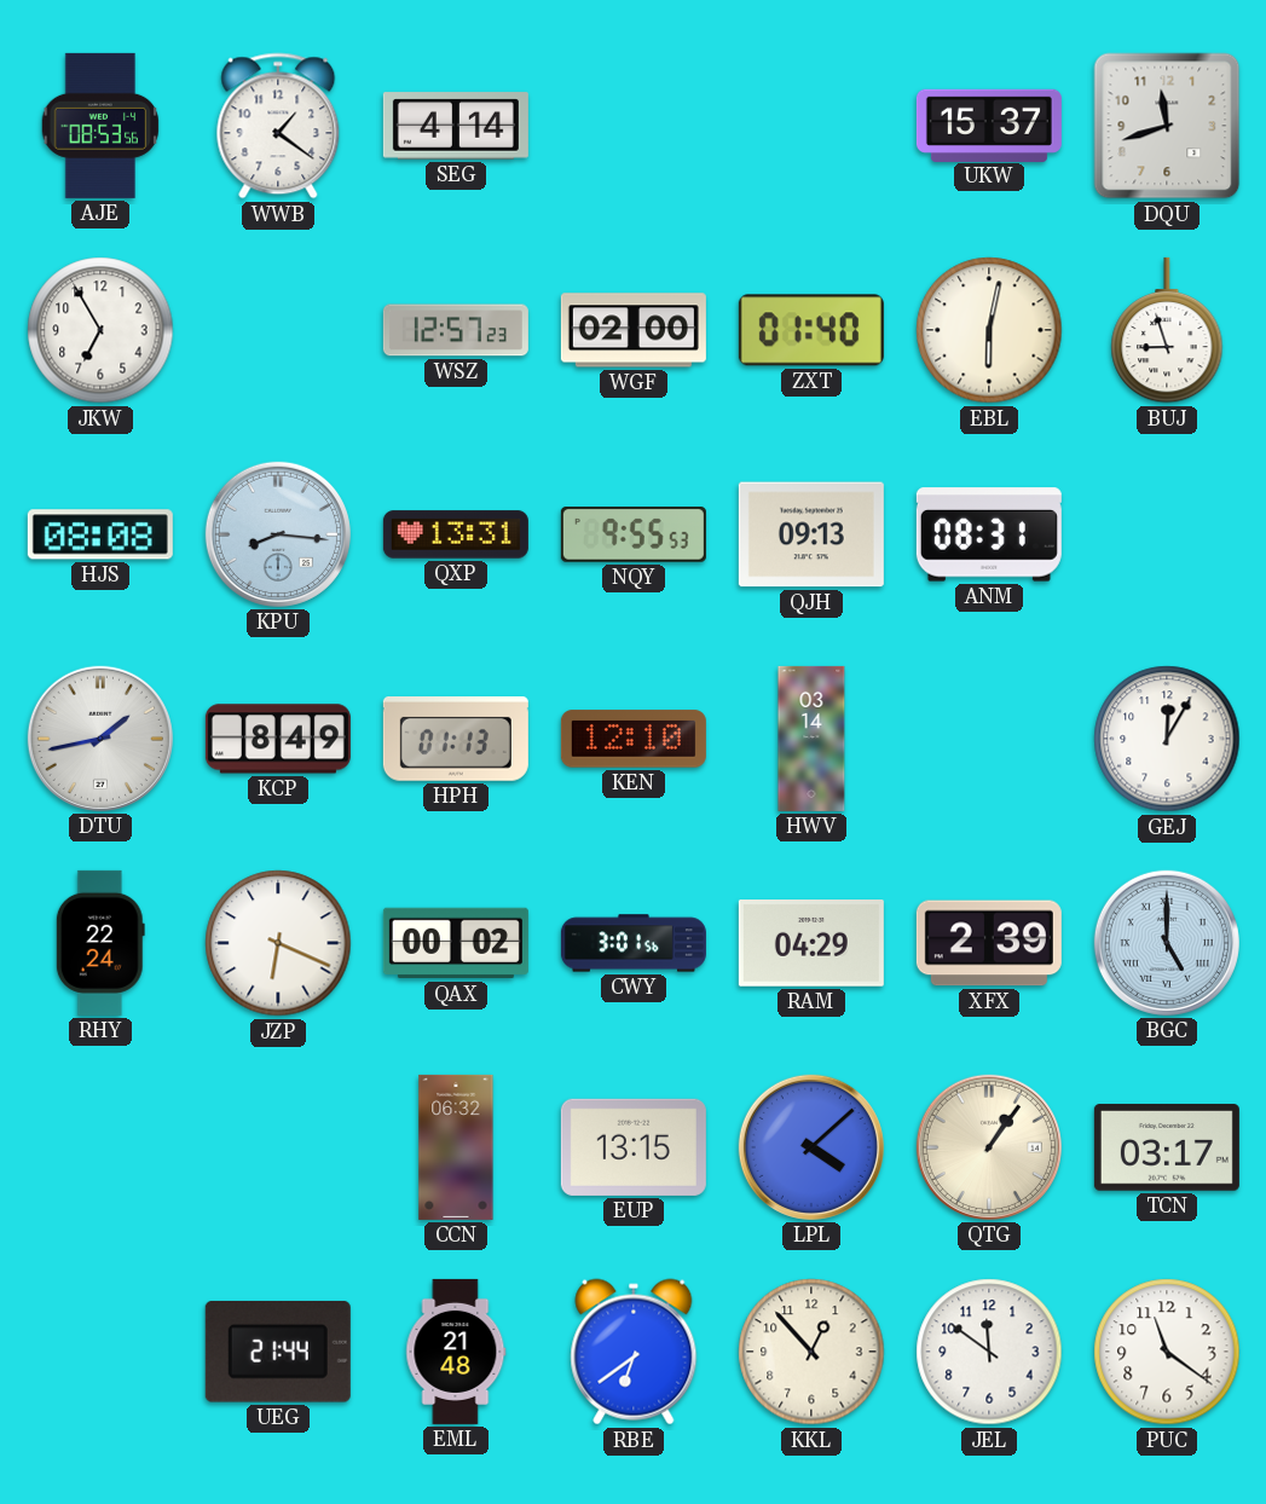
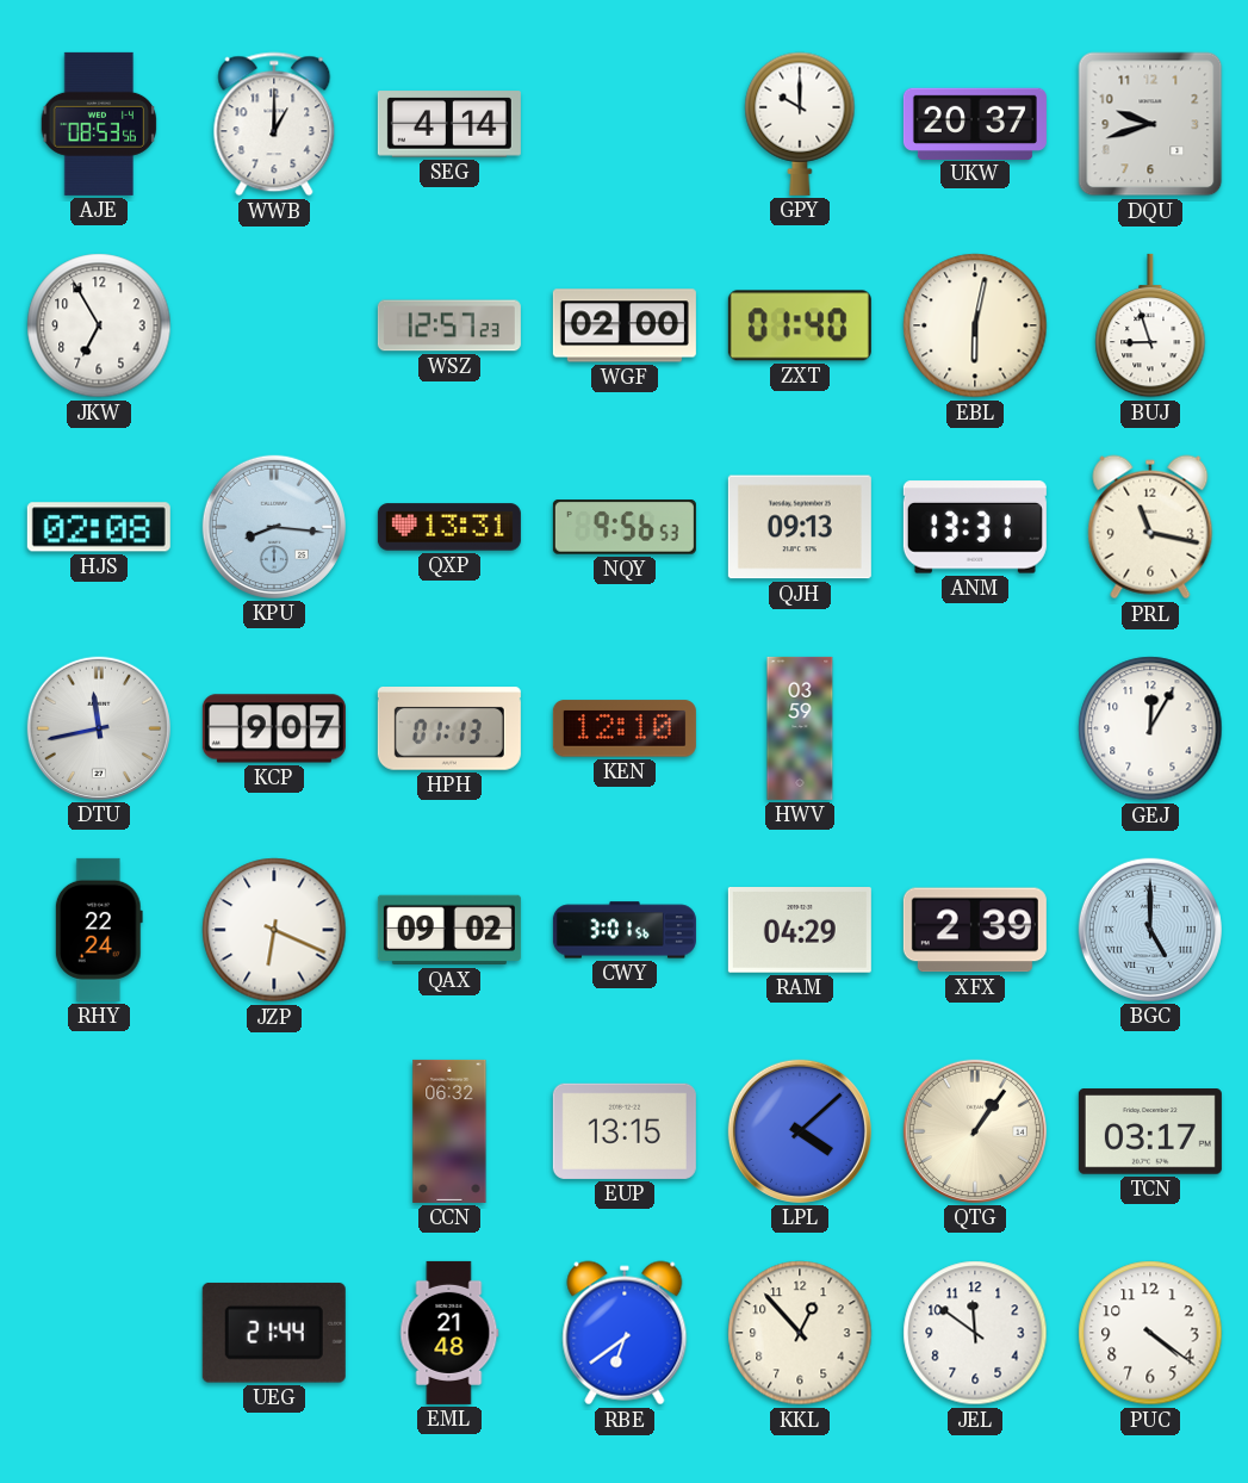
WWB: 1:21 -> 1:00 (274, 124)
GPY: none -> 10:00 (800, 124)
UKW: 15:37 -> 20:37 (975, 123)
DQU: 11:42 -> 9:42 (1150, 124)
HJS: 08:08 -> 02:08 (99, 527)
NQY: 9:55 -> 9:56 (625, 527)
ANM: 08:31 -> 13:31 (975, 527)
PRL: none -> 11:17 (1150, 527)
DTU: 1:43 -> 11:43 (99, 728)
KCP: 8:49 -> 9:07 (274, 728)
HWV: 03:14 -> 03:59 (800, 728)
QAX: 00:02 -> 09:02 (449, 930)
PUC: 11:21 -> 4:21 (1150, 1333)
